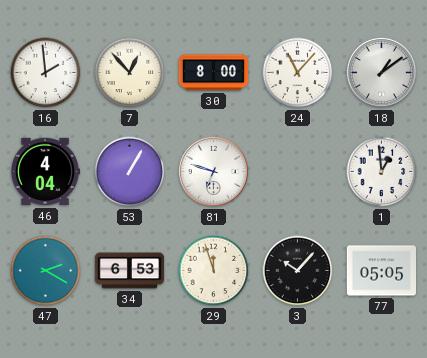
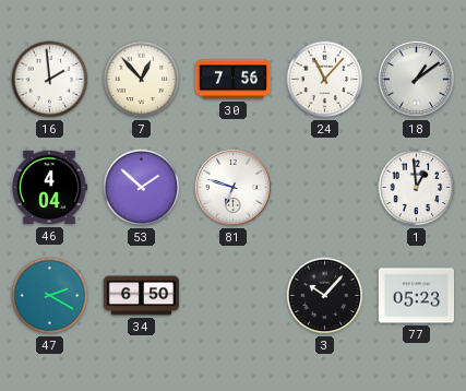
30: 8:00 -> 7:56 (234, 80)
53: 1:05 -> 1:52 (142, 188)
34: 6:53 -> 6:50 (142, 296)
29: 11:57 -> none (214, 271)
77: 05:05 -> 05:23 (416, 296)
